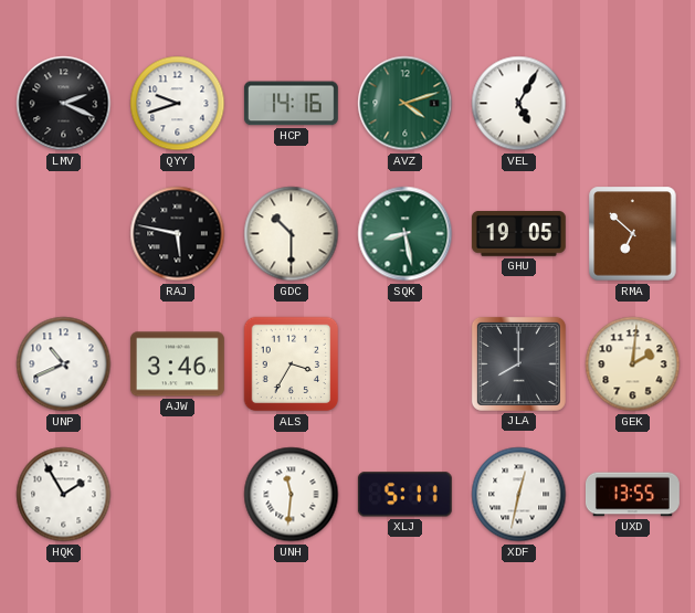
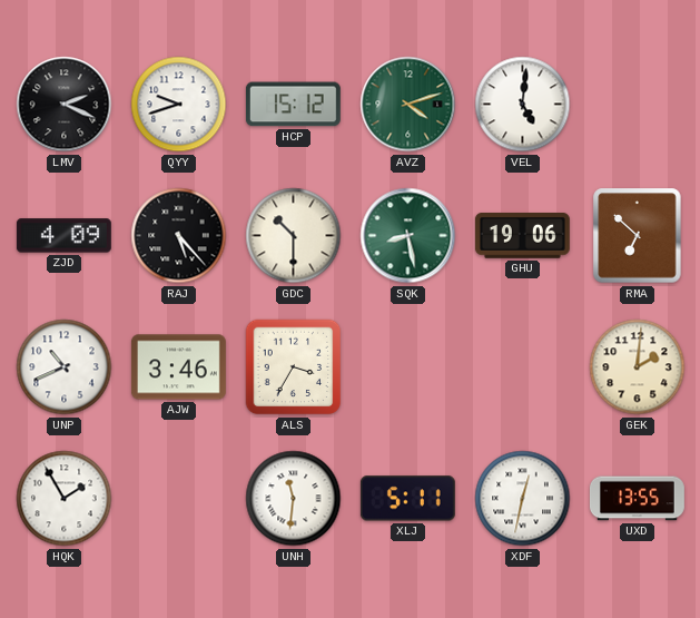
HCP: 14:16 -> 15:12 (293, 105)
VEL: 5:05 -> 5:01 (523, 105)
ZJD: none -> 4:09 (63, 236)
RAJ: 5:47 -> 5:23 (179, 236)
GHU: 19:05 -> 19:06 (522, 236)
JLA: 8:00 -> none (518, 363)
